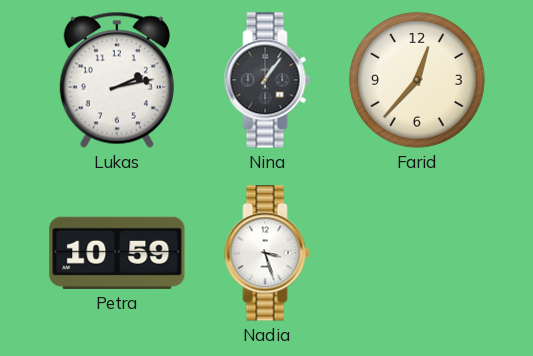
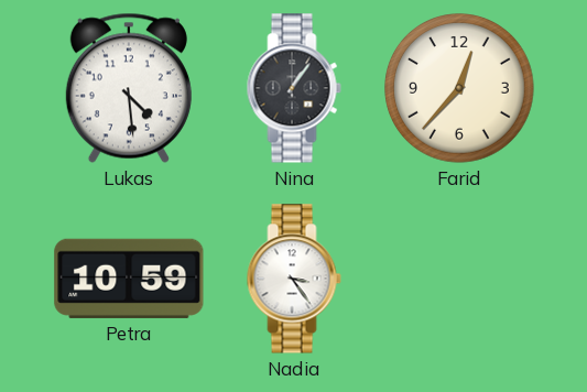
Lukas: 2:13 -> 4:29 (129, 88)
Nadia: 3:27 -> 3:24 (294, 279)
